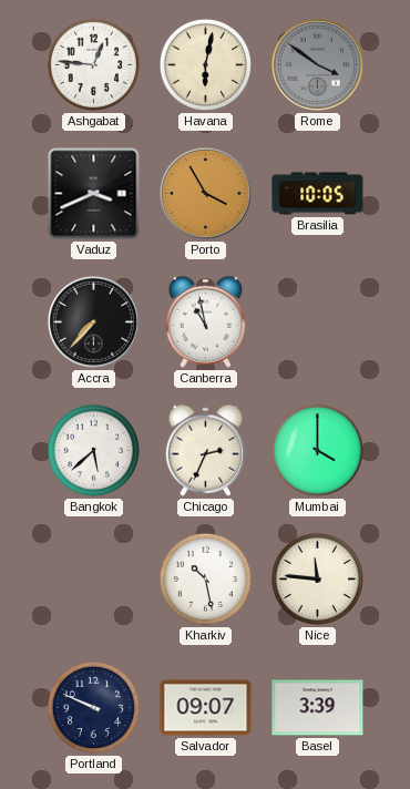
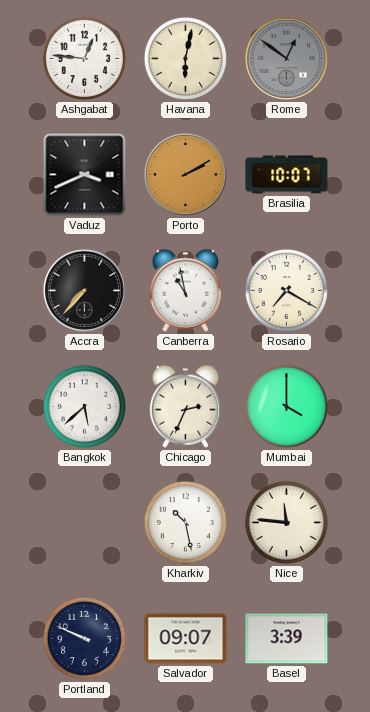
Rome: 3:51 -> 12:51 (286, 58)
Porto: 3:55 -> 2:10 (185, 174)
Brasilia: 10:05 -> 10:07 (287, 175)
Rosario: none -> 7:20 (286, 290)
